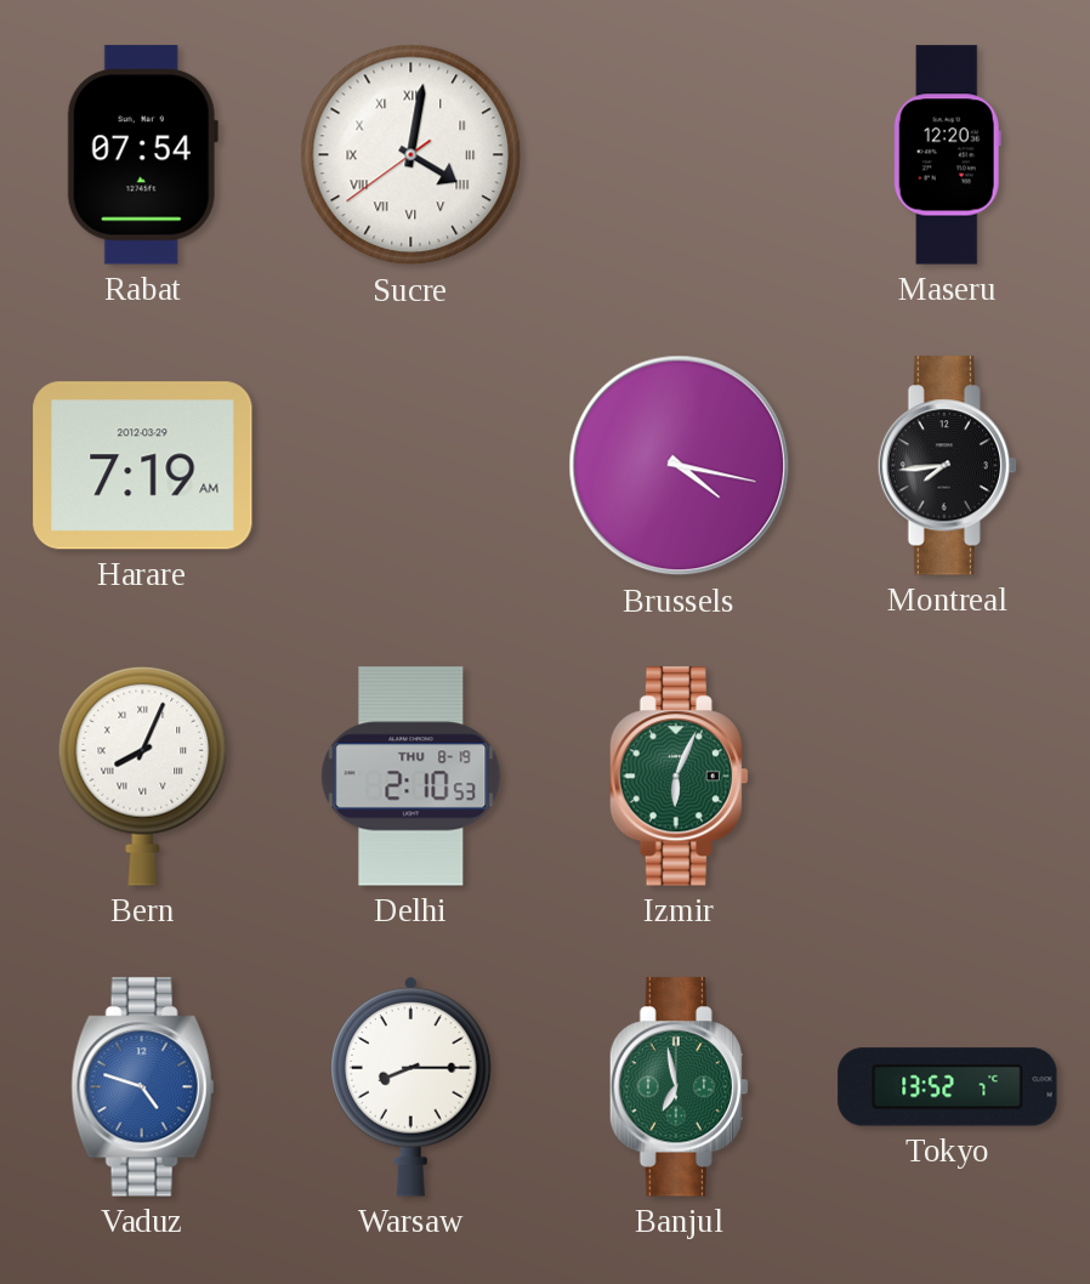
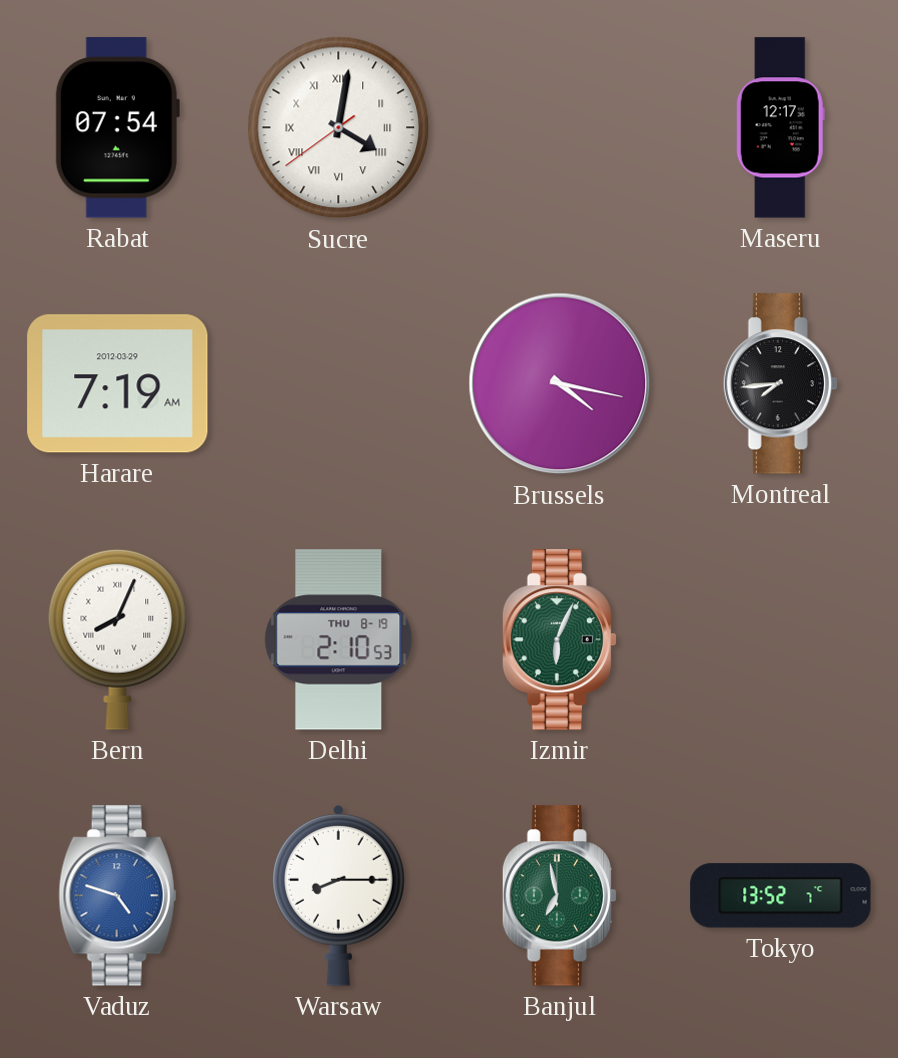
Maseru: 12:20 -> 12:17 (780, 128)
